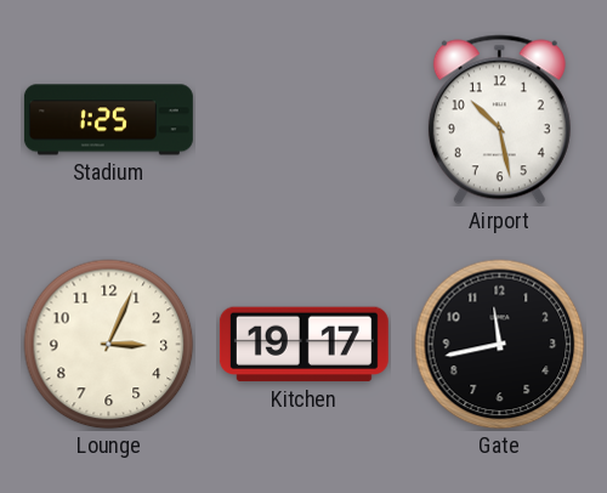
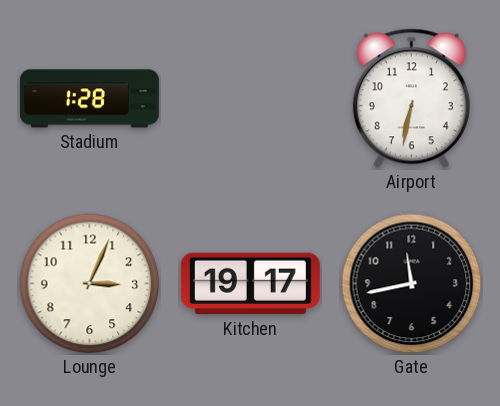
Stadium: 1:25 -> 1:28 (89, 99)
Airport: 10:28 -> 6:32 (411, 99)
